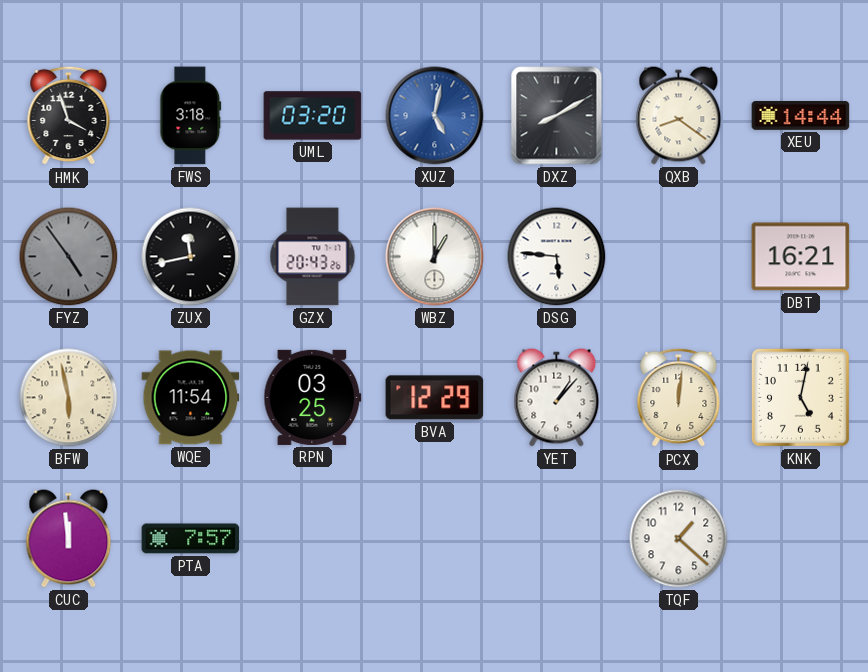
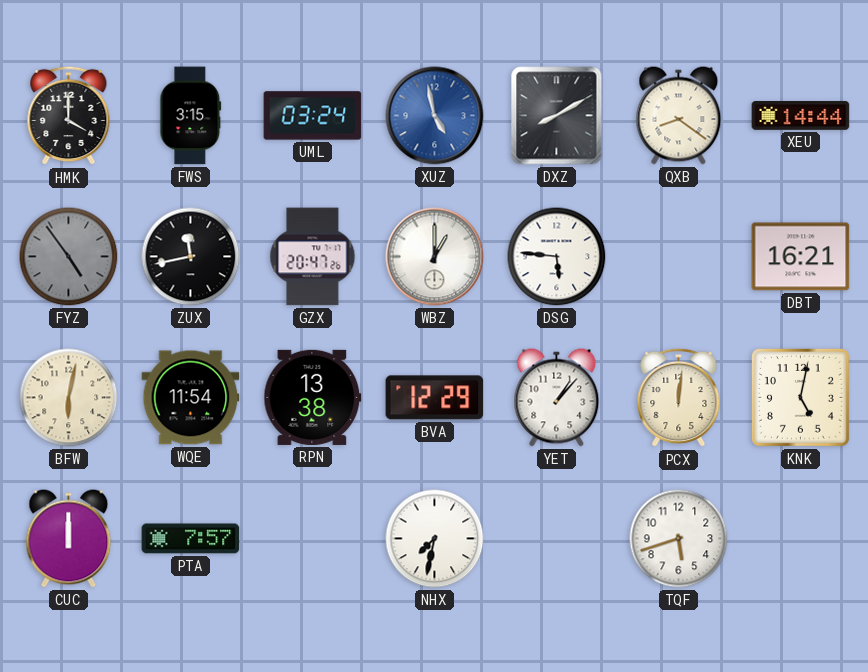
HMK: 3:57 -> 4:00 (69, 116)
FWS: 3:18 -> 3:15 (191, 116)
UML: 03:20 -> 03:24 (313, 116)
XUZ: 5:02 -> 4:58 (435, 116)
GZX: 20:43 -> 20:47 (313, 257)
BFW: 5:58 -> 6:02 (69, 398)
RPN: 03:25 -> 13:38 (313, 397)
CUC: 11:59 -> 12:00 (69, 539)
NHX: none -> 7:32 (435, 539)
TQF: 1:22 -> 5:42 (679, 539)
